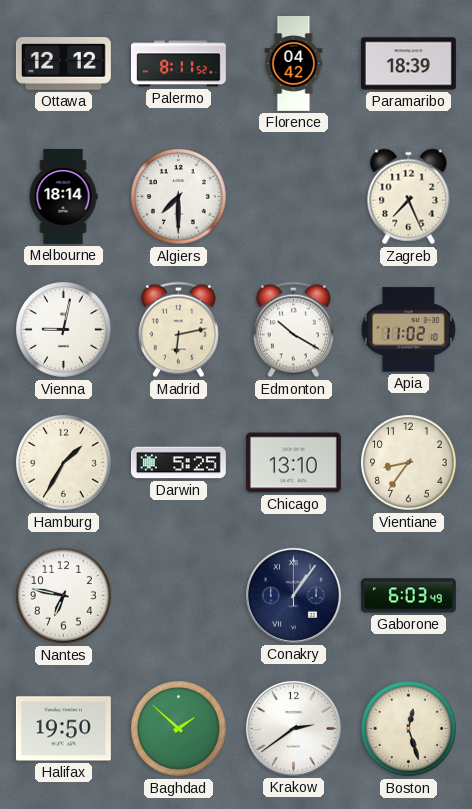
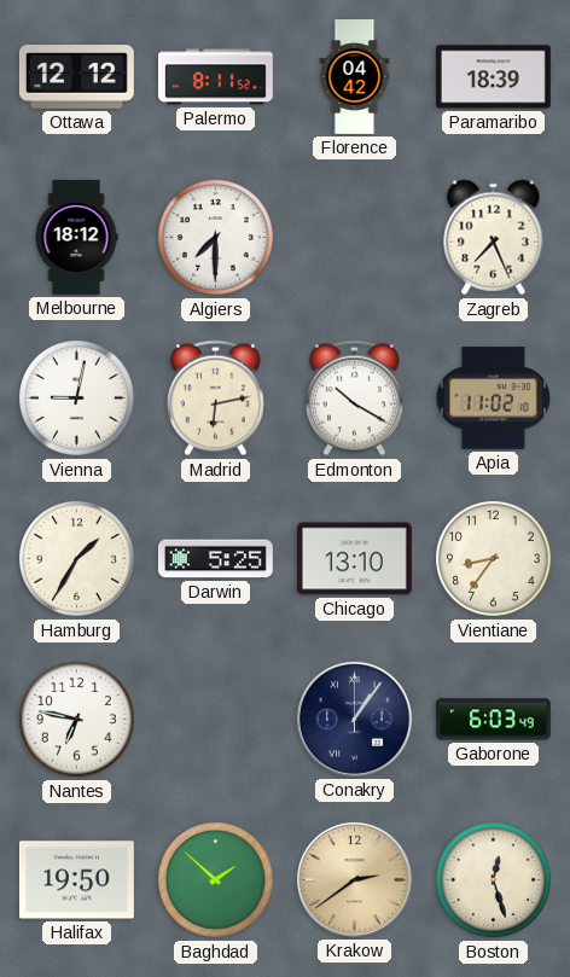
Melbourne: 18:14 -> 18:12 (76, 237)
Krakow dial: white -> champagne (354, 879)
